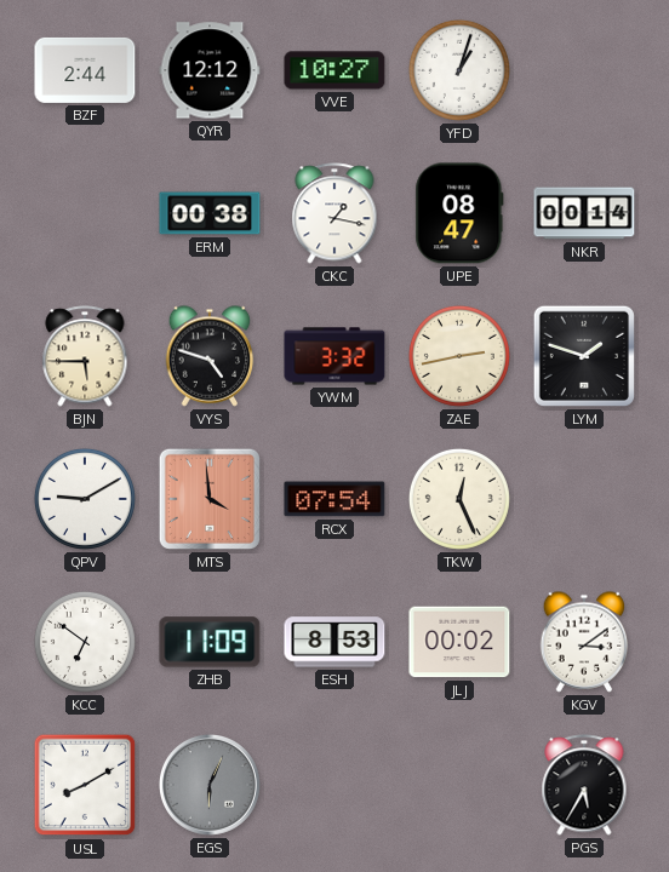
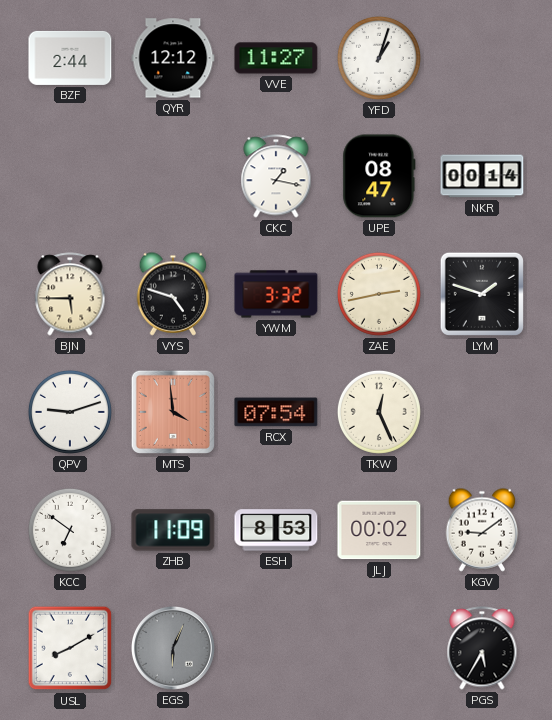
VVE: 10:27 -> 11:27 (276, 58)
ERM: 00:38 -> none (210, 213)
QPV: 9:10 -> 9:12 (70, 412)
KGV: 3:09 -> 9:09 (482, 530)
